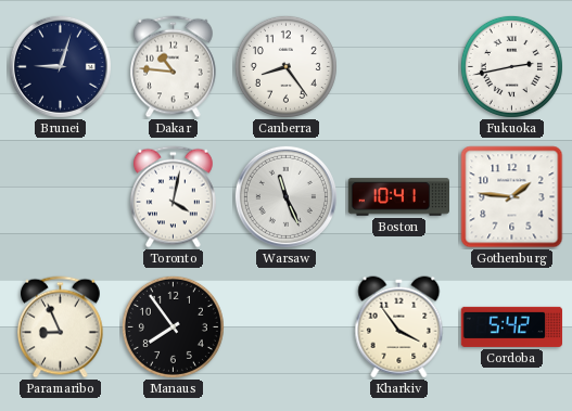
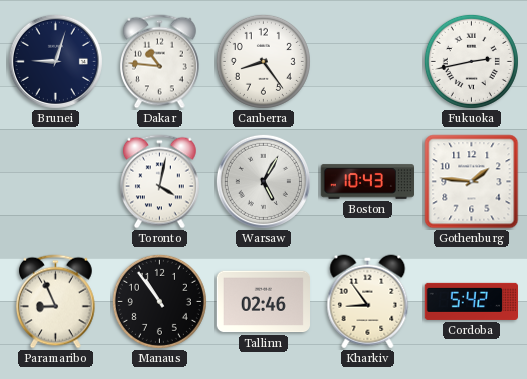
Warsaw: 11:26 -> 5:05 (263, 181)
Boston: 10:41 -> 10:43 (368, 182)
Manaus: 7:54 -> 10:54 (159, 301)
Tallinn: none -> 02:46 (263, 302)
Kharkiv: 3:54 -> 8:54 (368, 302)
